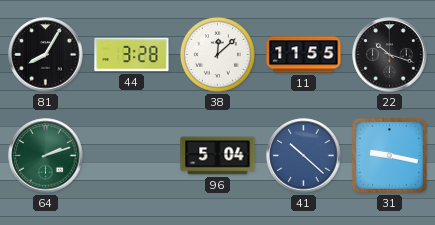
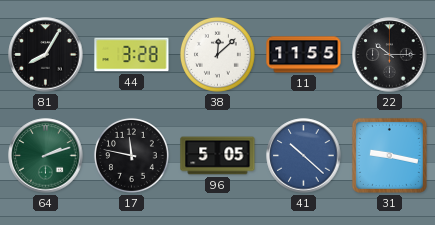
22: 10:18 -> 10:15 (390, 55)
17: none -> 11:47 (132, 156)
96: 5:04 -> 5:05 (218, 156)
